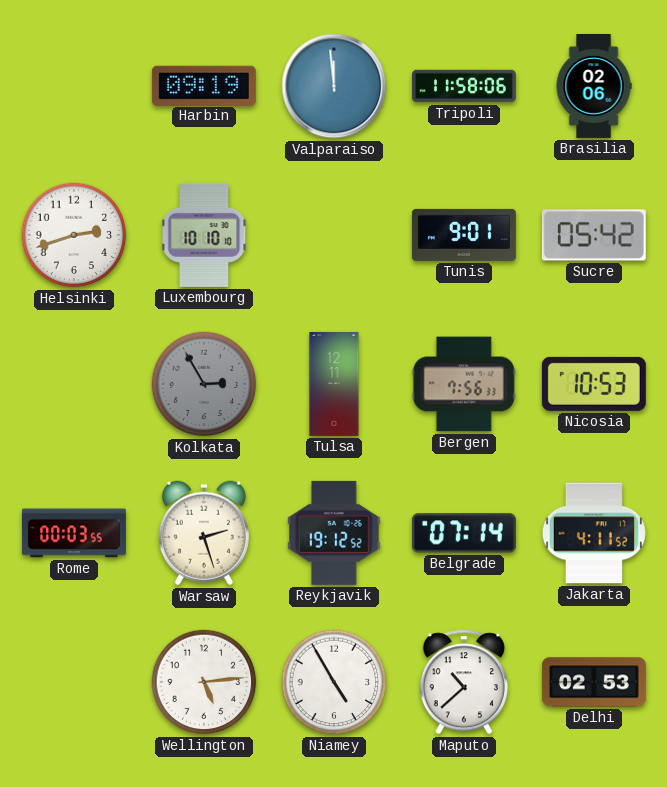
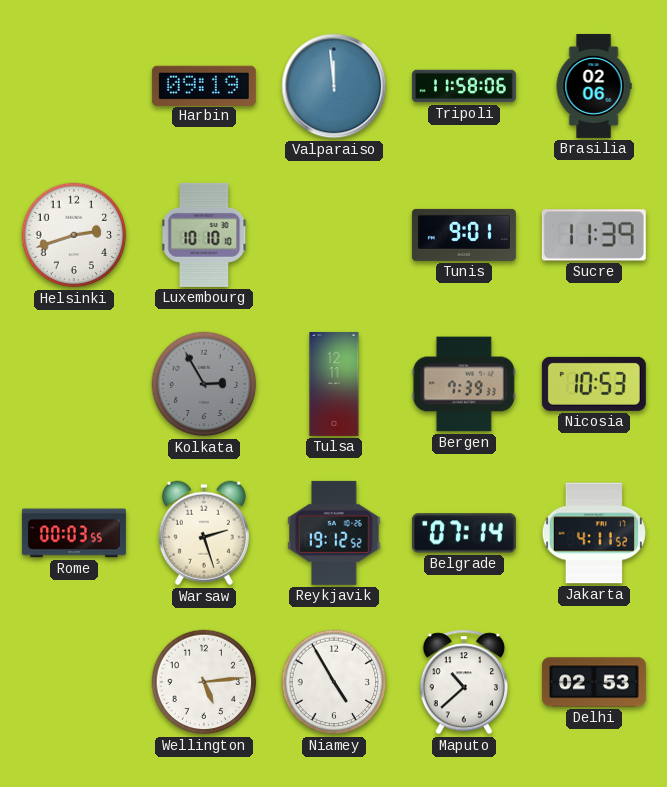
Sucre: 05:42 -> 11:39 (594, 235)
Bergen: 7:56 -> 7:39 (464, 384)
